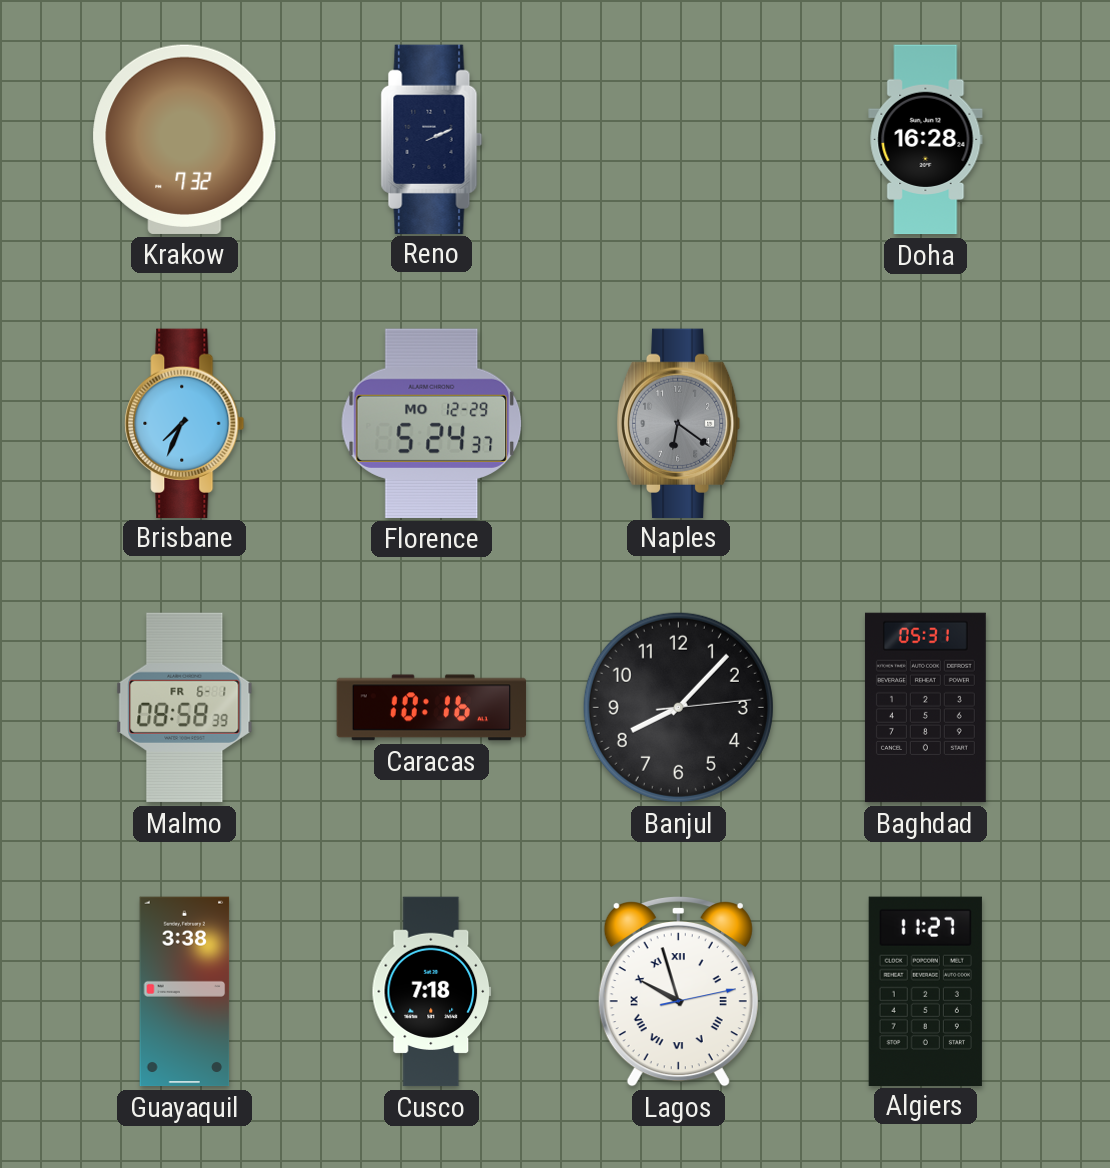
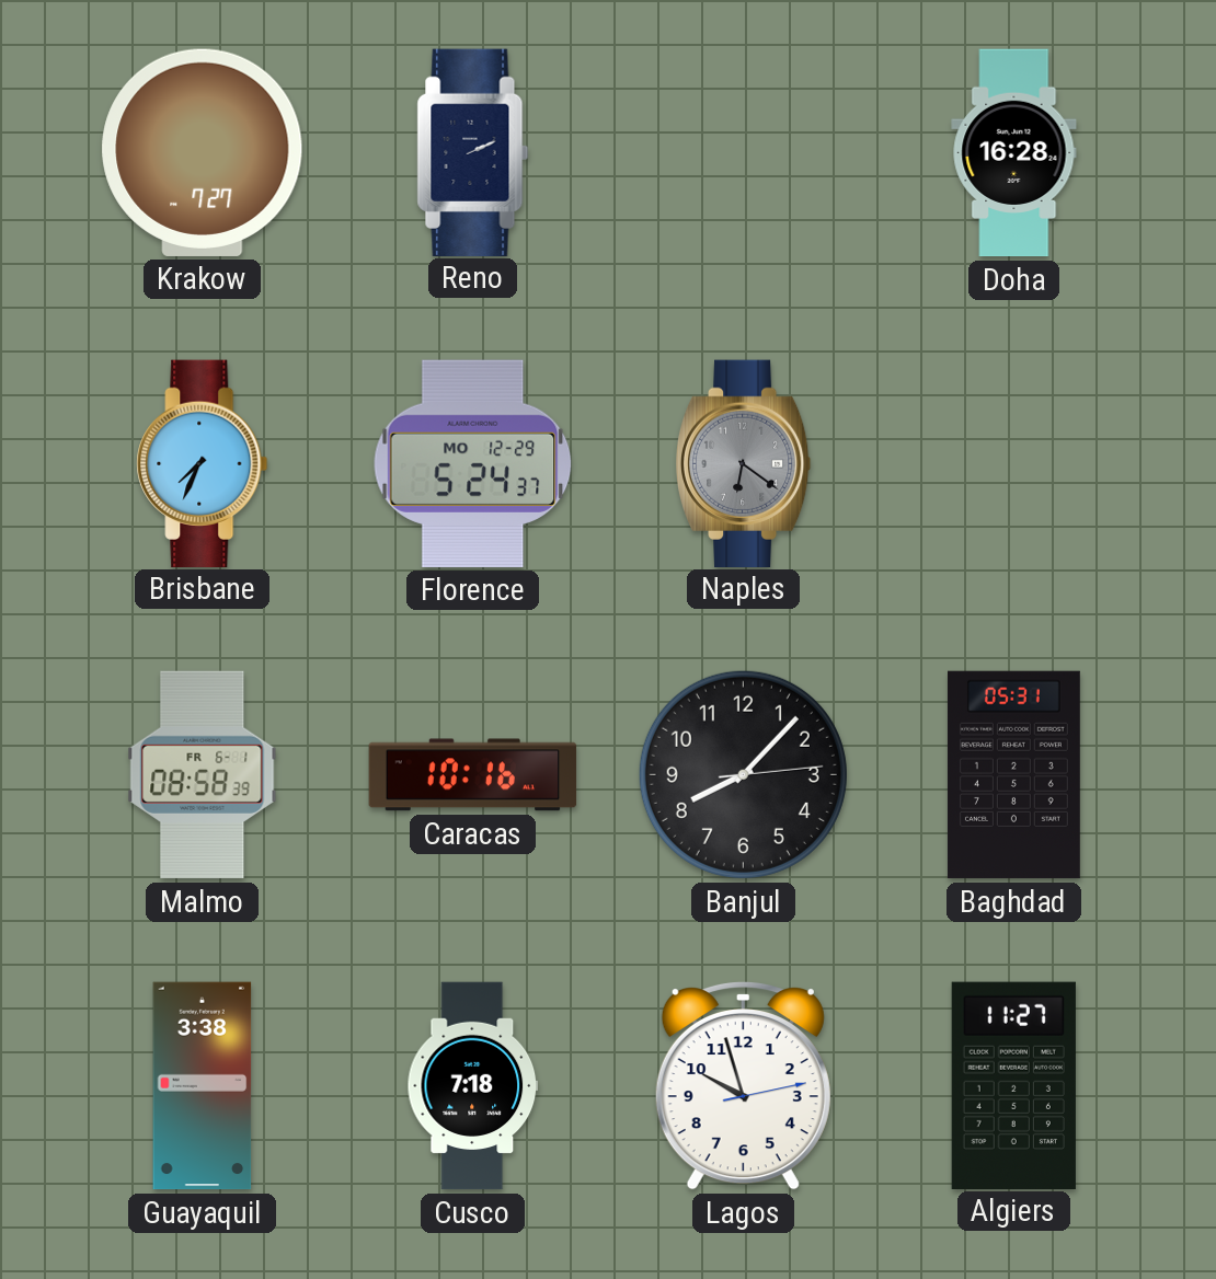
Krakow: 7:32 -> 7:27 (203, 152)
Lagos numerals: Roman -> Arabic (743, 1085)
